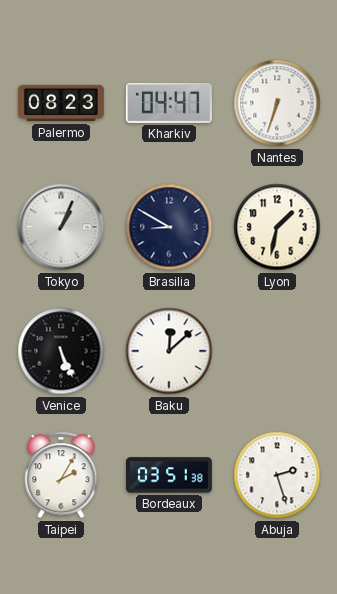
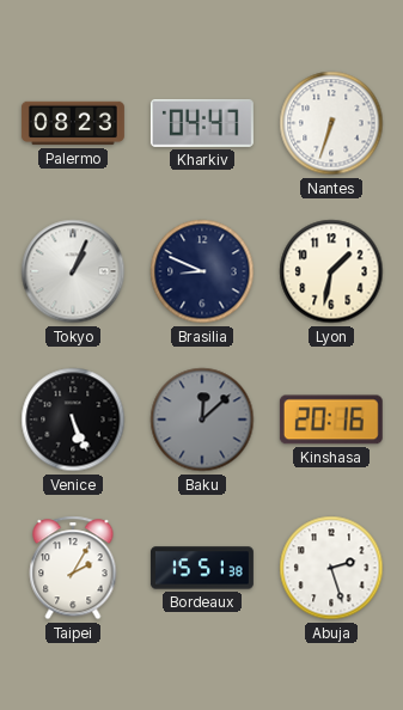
Brasilia: 8:50 -> 8:49 (202, 271)
Baku dial: white -> grey (202, 420)
Kinshasa: none -> 20:16 (331, 420)
Bordeaux: 03:51 -> 15:51 (202, 568)
